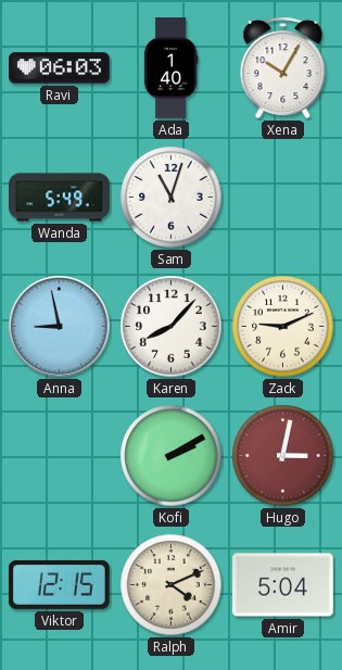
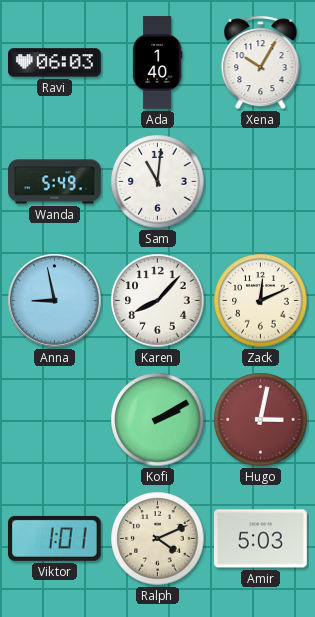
Sam: 11:03 -> 11:01 (158, 182)
Zack: 9:11 -> 12:11 (261, 301)
Viktor: 12:15 -> 1:01 (55, 538)
Amir: 5:04 -> 5:03 (261, 539)
